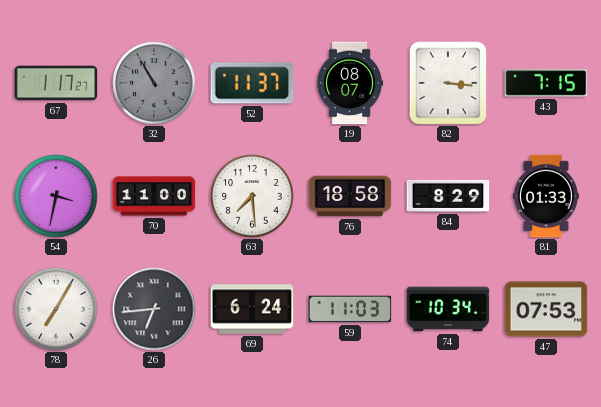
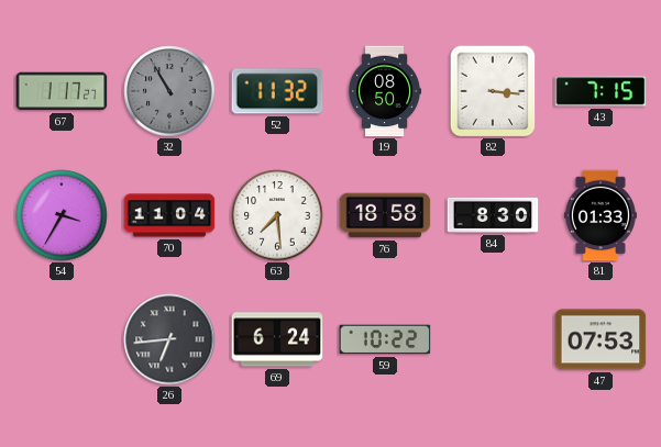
52: 11:37 -> 11:32 (277, 91)
19: 08:07 -> 08:50 (385, 91)
54: 3:32 -> 3:35 (62, 215)
70: 11:00 -> 11:04 (169, 215)
84: 8:29 -> 8:30 (493, 215)
78: 7:05 -> none (56, 309)
59: 11:03 -> 10:22 (385, 339)
74: 10:34 -> none (448, 309)
